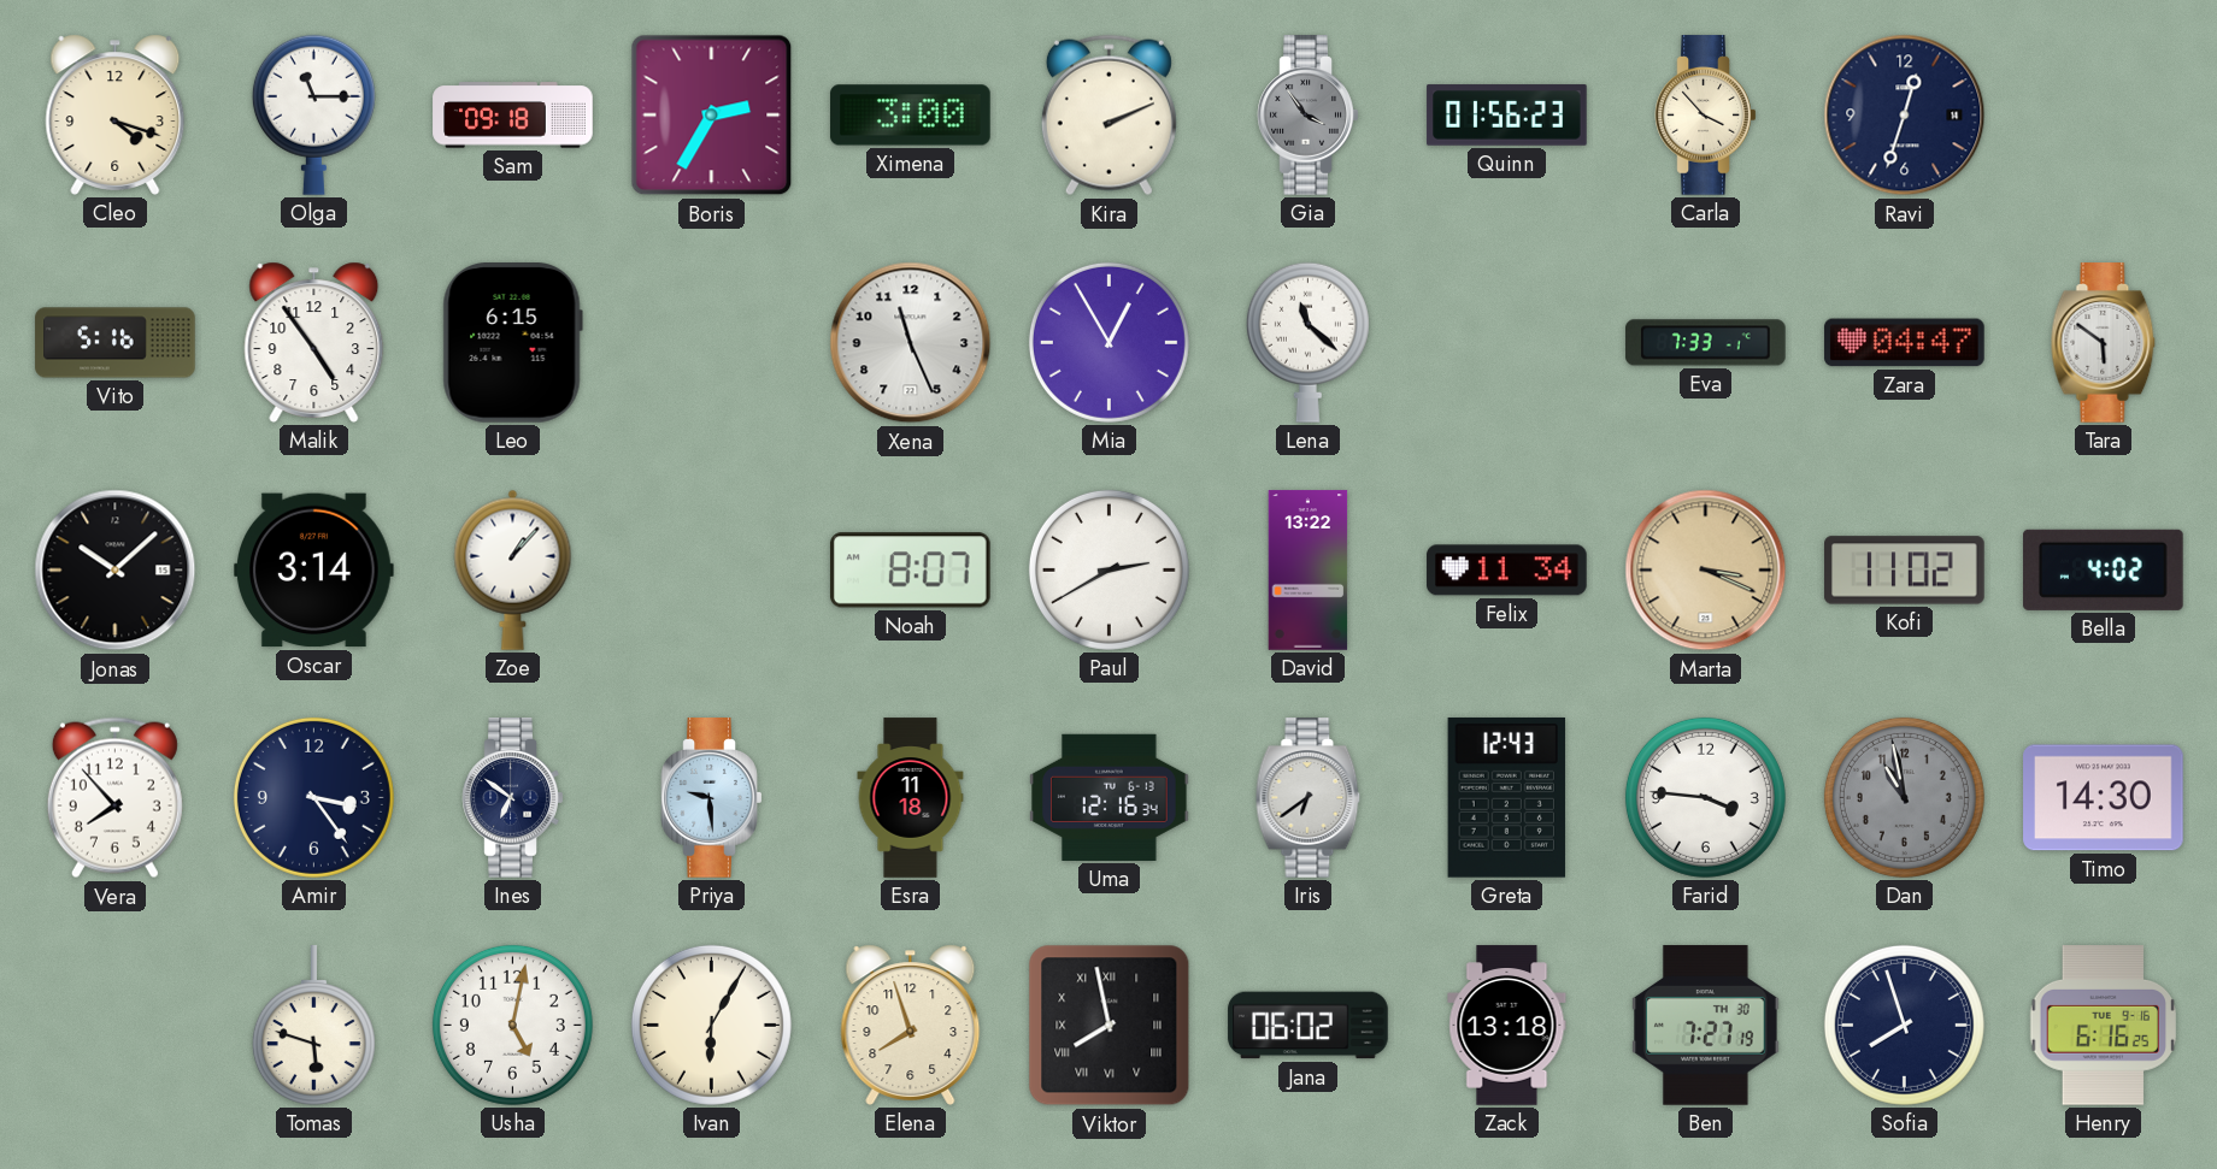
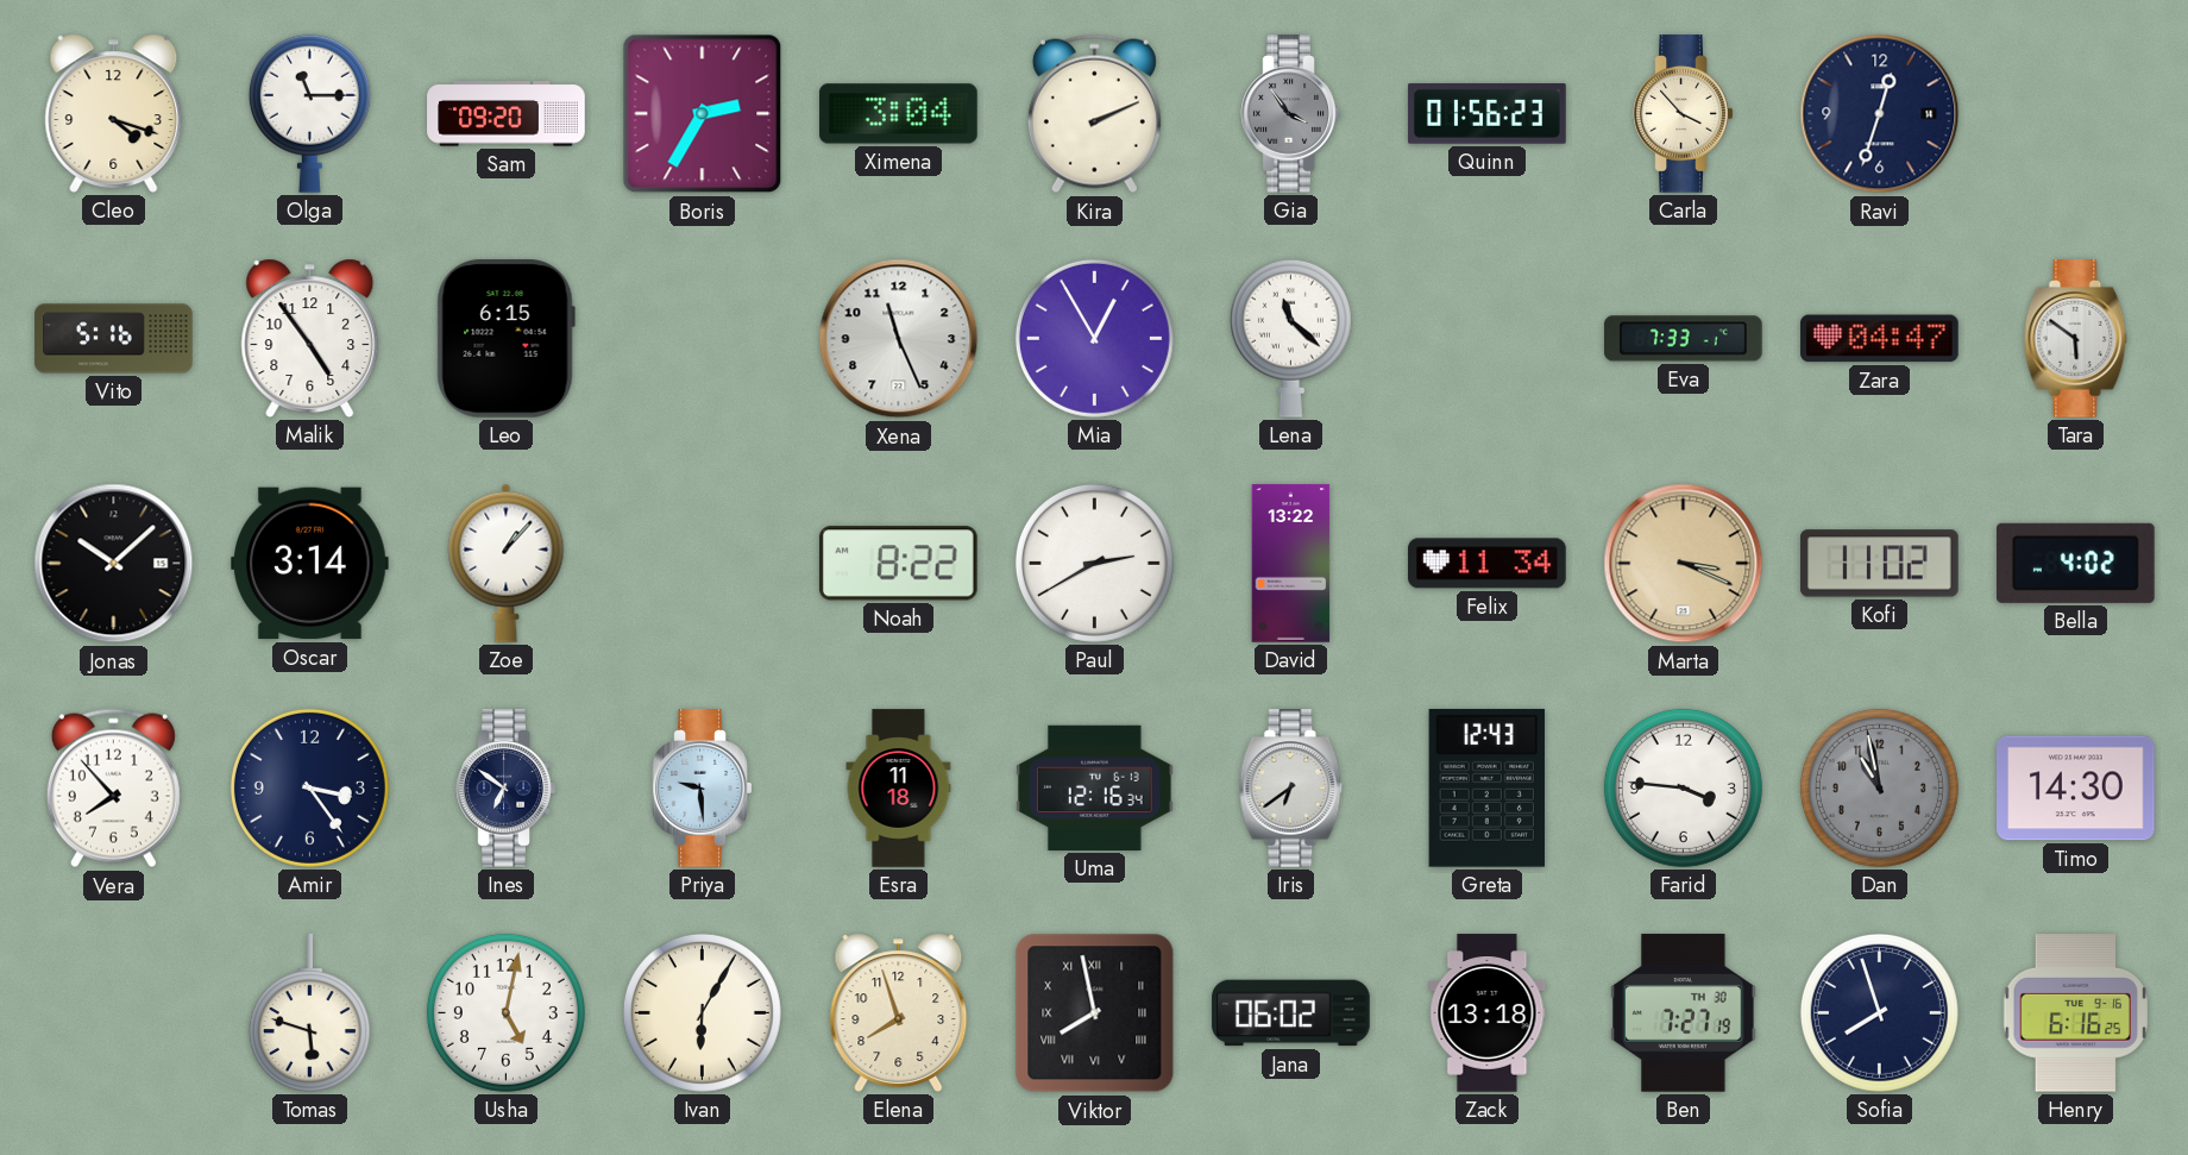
Sam: 09:18 -> 09:20 (507, 114)
Ximena: 3:00 -> 3:04 (899, 114)
Noah: 8:07 -> 8:22 (898, 564)
